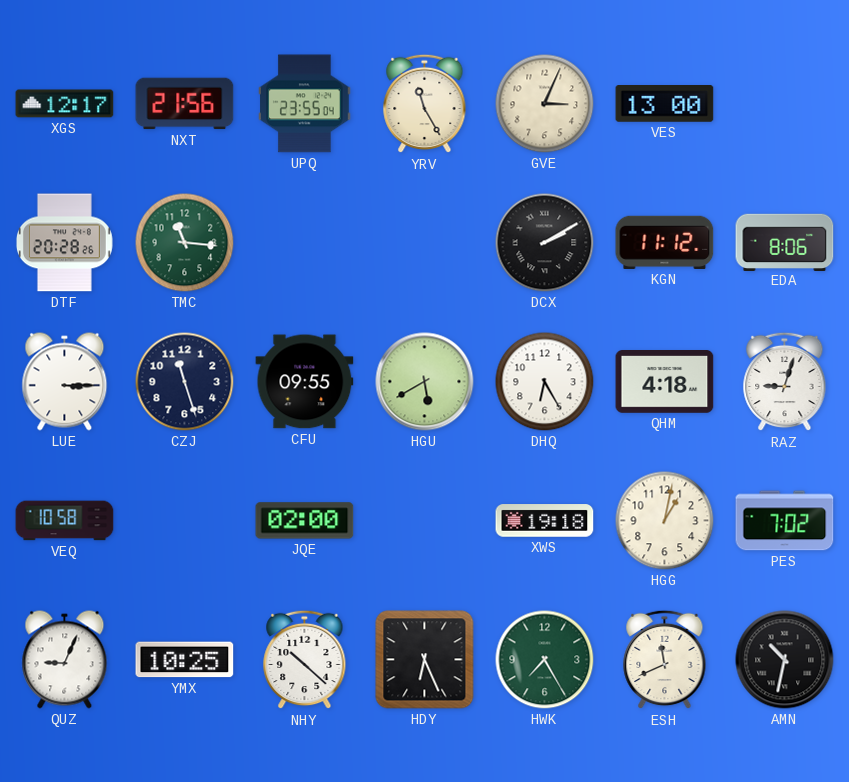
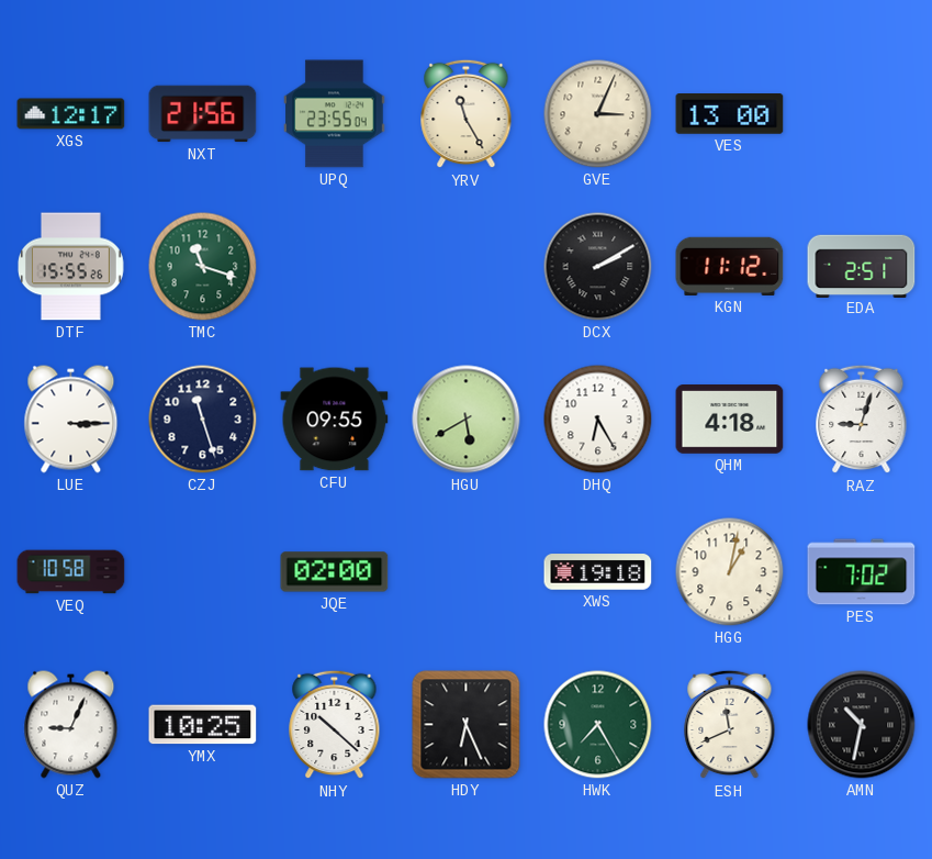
DTF: 20:28 -> 15:55 (71, 267)
TMC: 11:16 -> 11:18 (203, 267)
EDA: 8:06 -> 2:51 (862, 266)
